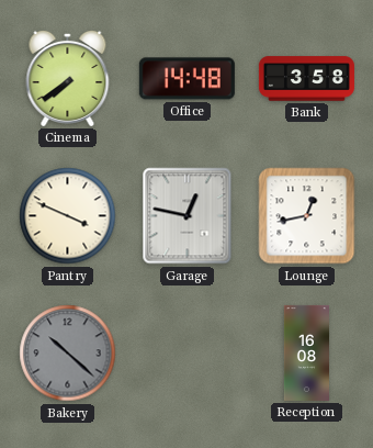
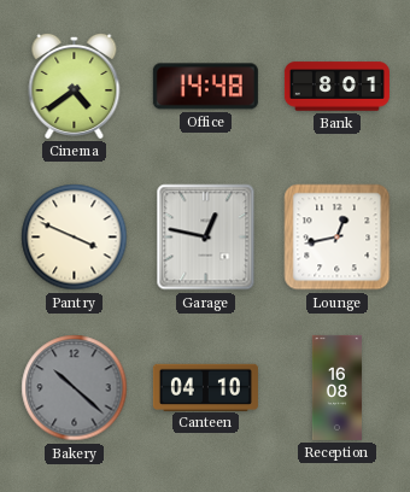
Cinema: 7:39 -> 4:39 (75, 86)
Bank: 3:58 -> 8:01 (336, 87)
Canteen: none -> 04:10 (205, 387)
